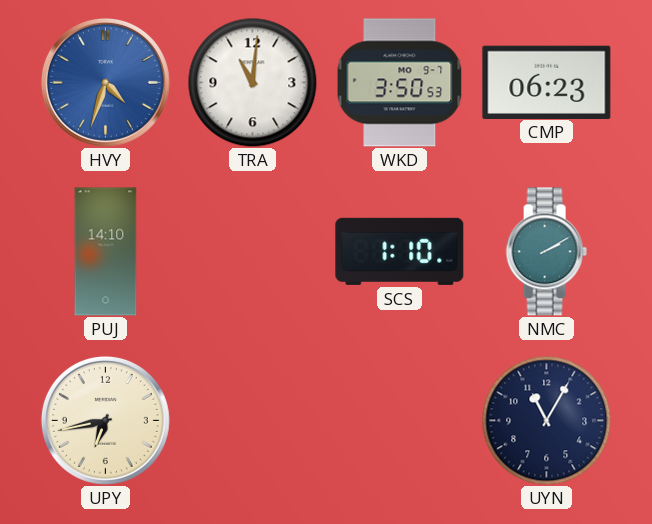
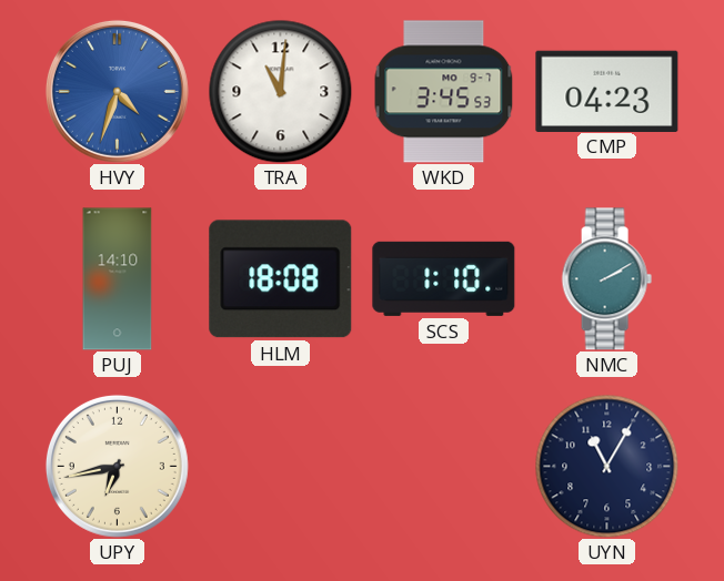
WKD: 3:50 -> 3:45 (444, 92)
CMP: 06:23 -> 04:23 (607, 91)
HLM: none -> 18:08 (281, 279)
